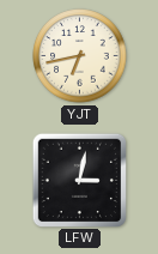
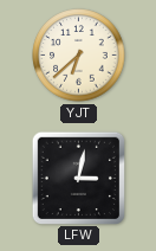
YJT: 6:43 -> 6:38 (79, 56)
